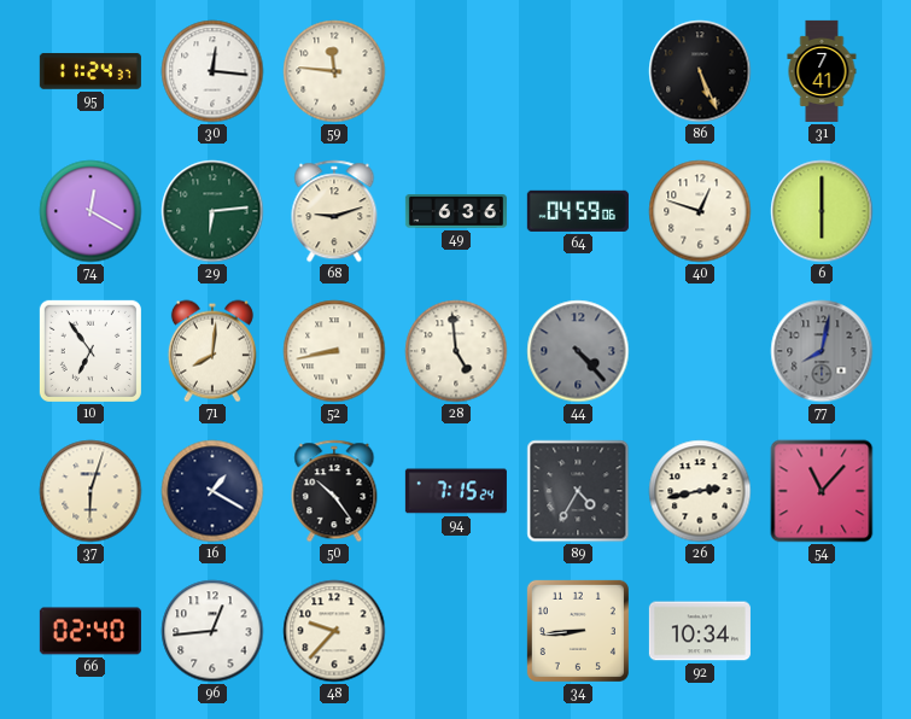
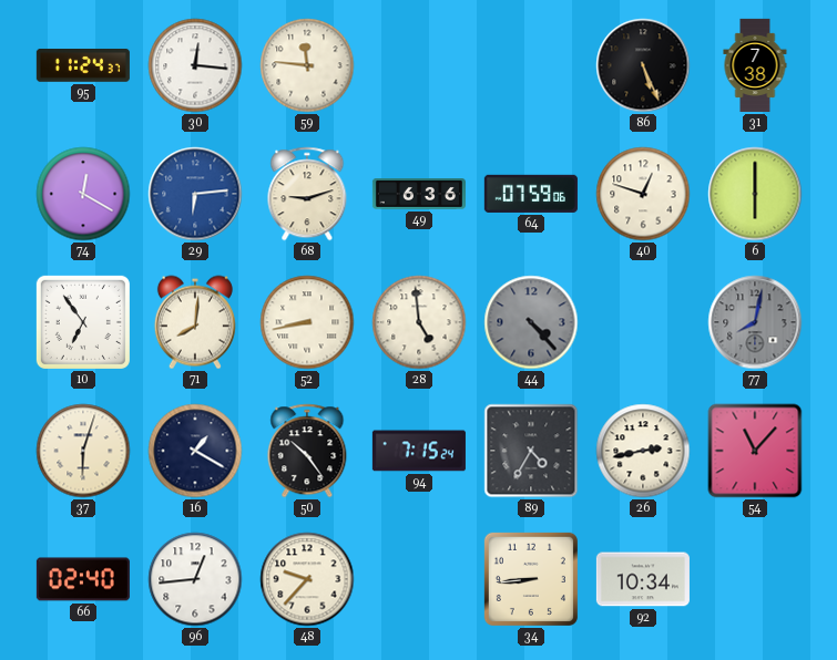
31: 7:41 -> 7:38 (755, 65)
29 dial: green -> blue (195, 194)
64: 04:59 -> 07:59 (531, 194)
